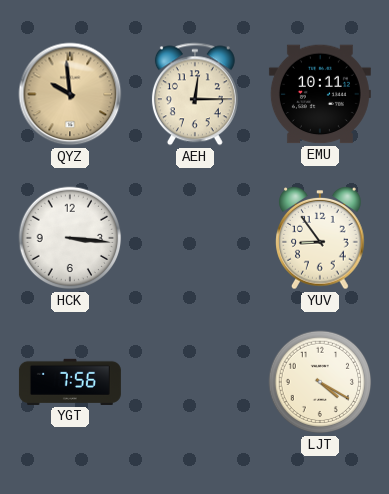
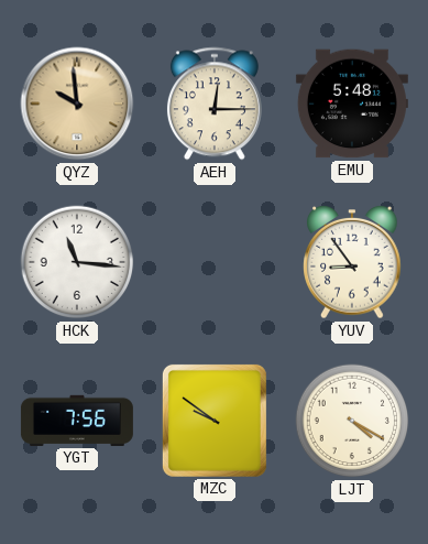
EMU: 10:11 -> 5:48 (352, 104)
HCK: 3:16 -> 11:16 (77, 262)
MZC: none -> 9:51 (215, 421)
